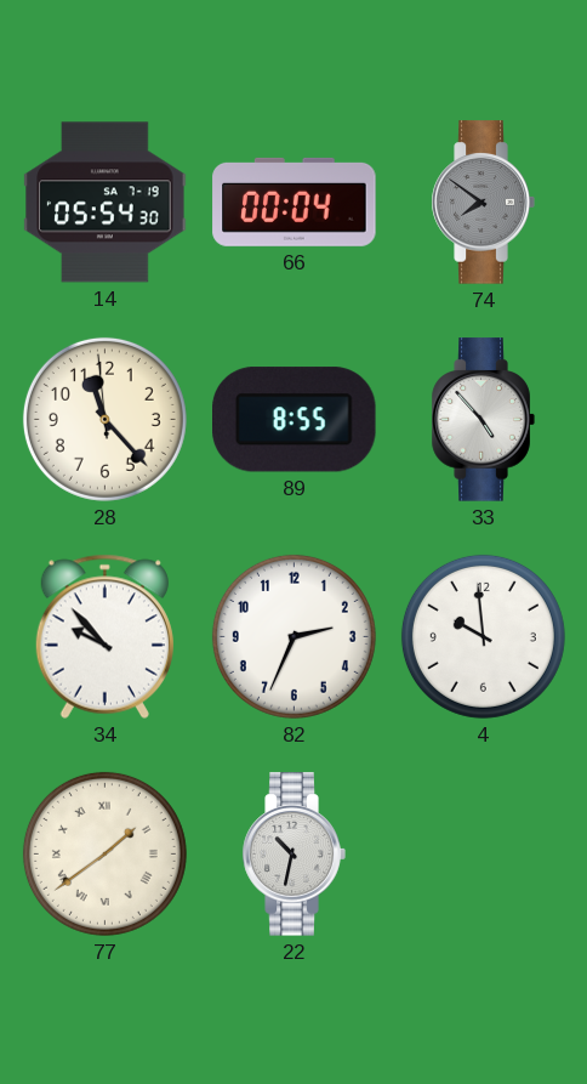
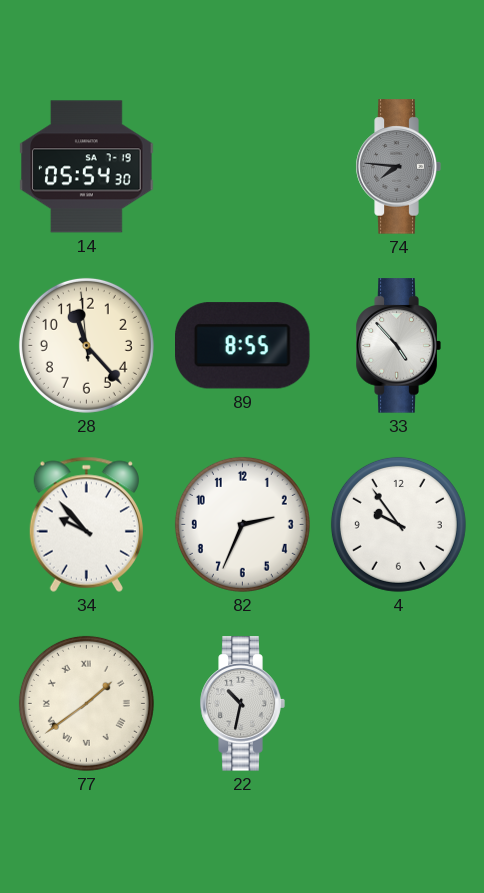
66: 00:04 -> none (295, 202)
74: 7:51 -> 7:46 (398, 167)
4: 9:59 -> 9:54 (398, 524)
